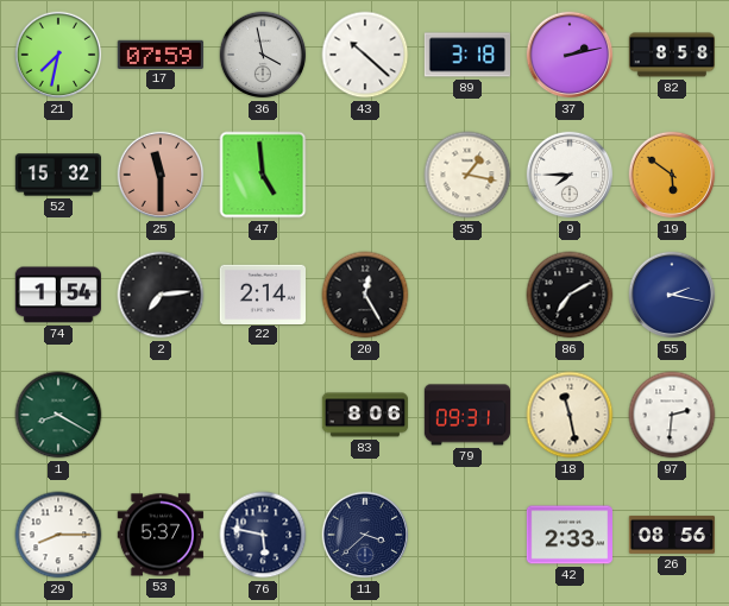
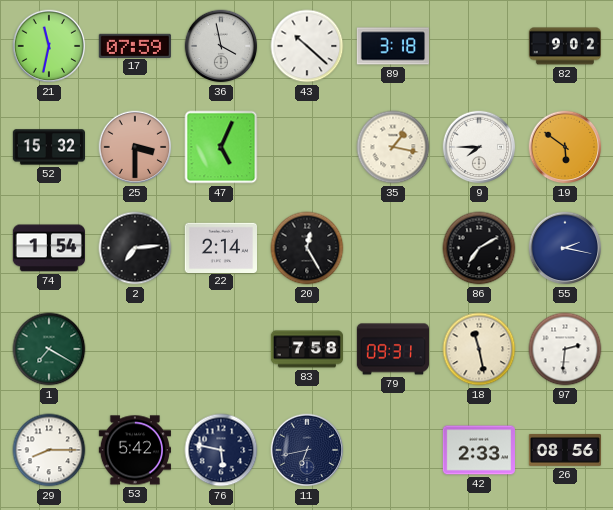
21: 7:32 -> 11:32 (49, 46)
37: 2:13 -> none (570, 55)
82: 8:58 -> 9:02 (564, 46)
25: 11:30 -> 3:30 (135, 147)
47: 4:59 -> 5:04 (221, 147)
1: 8:20 -> 7:20 (49, 349)
83: 8:06 -> 7:58 (306, 349)
53: 5:37 -> 5:42 (134, 450)
11: 3:38 -> 6:43 (307, 450)
